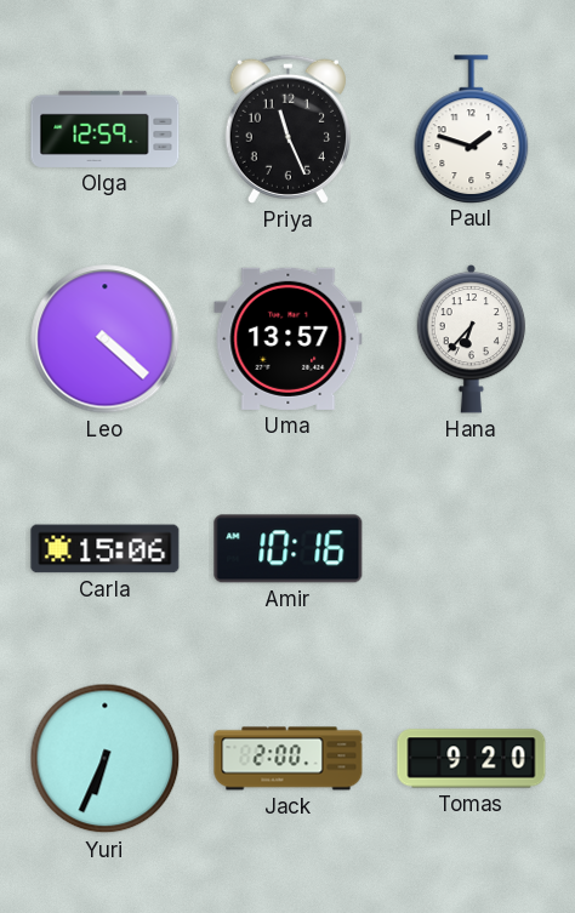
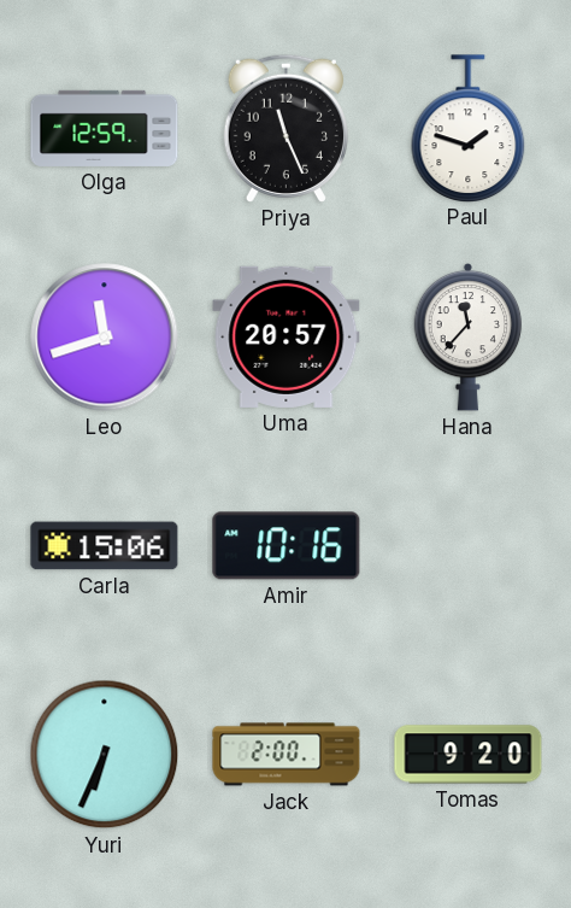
Leo: 4:22 -> 11:42 (105, 338)
Uma: 13:57 -> 20:57 (287, 336)
Hana: 6:37 -> 11:37 (469, 336)
